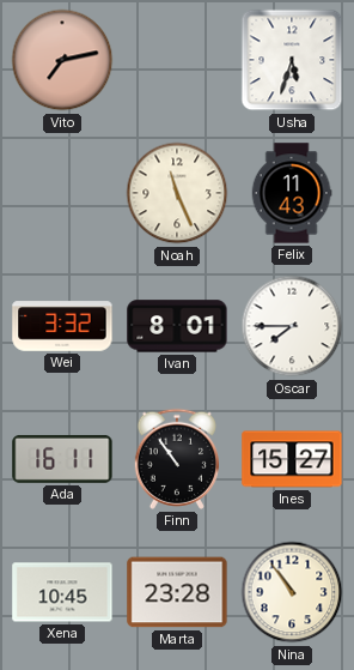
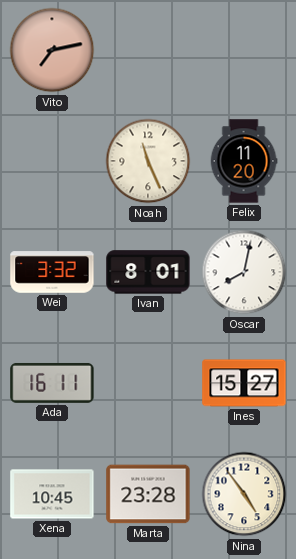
Usha: 5:33 -> none (292, 60)
Felix: 11:43 -> 11:20 (244, 161)
Oscar: 7:45 -> 8:02 (244, 272)
Finn: 10:54 -> none (177, 459)
Nina: 10:54 -> 4:54 (244, 494)
